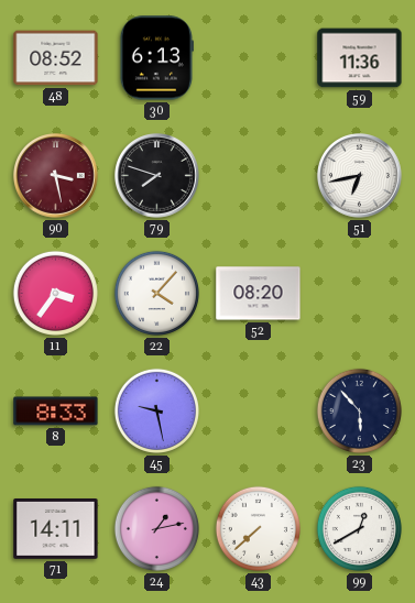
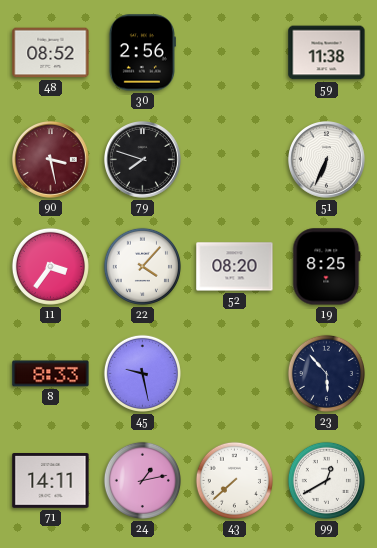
30: 6:13 -> 2:56 (142, 53)
59: 11:36 -> 11:38 (327, 53)
51: 6:43 -> 6:34 (327, 160)
19: none -> 8:25 (327, 267)
